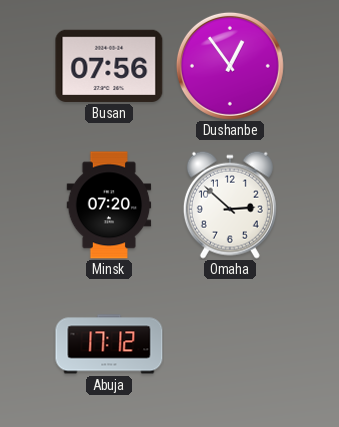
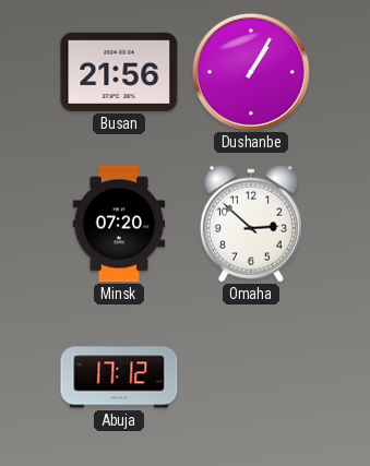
Busan: 07:56 -> 21:56 (119, 72)
Dushanbe: 12:54 -> 1:05 (251, 72)
